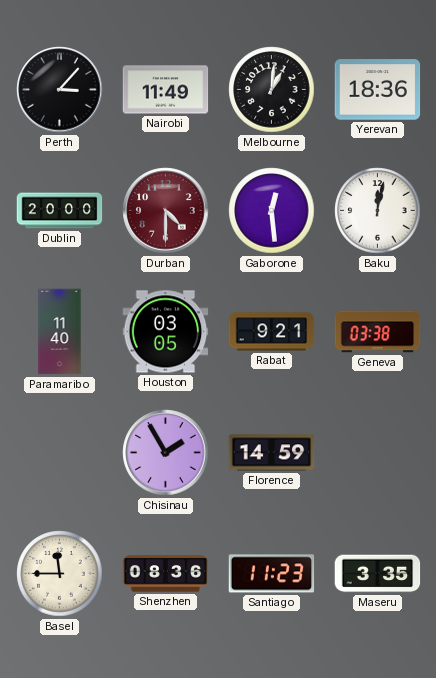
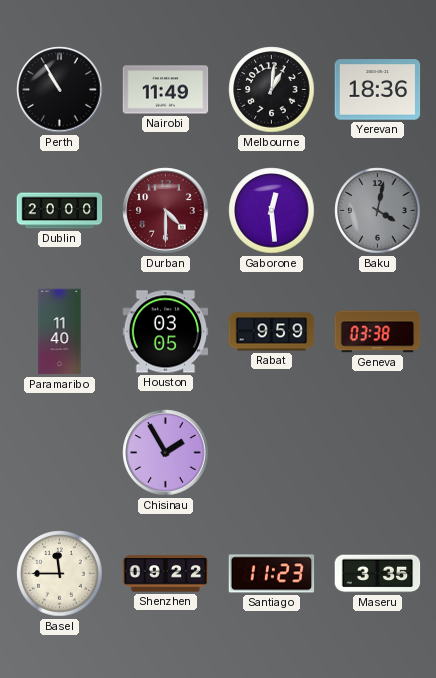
Perth: 3:07 -> 10:55 (60, 90)
Baku: 12:02 -> 4:02 (378, 211)
Baku dial: white -> grey (378, 211)
Rabat: 9:21 -> 9:59 (272, 332)
Florence: 14:59 -> none (272, 453)
Shenzhen: 08:36 -> 09:22 (166, 574)
